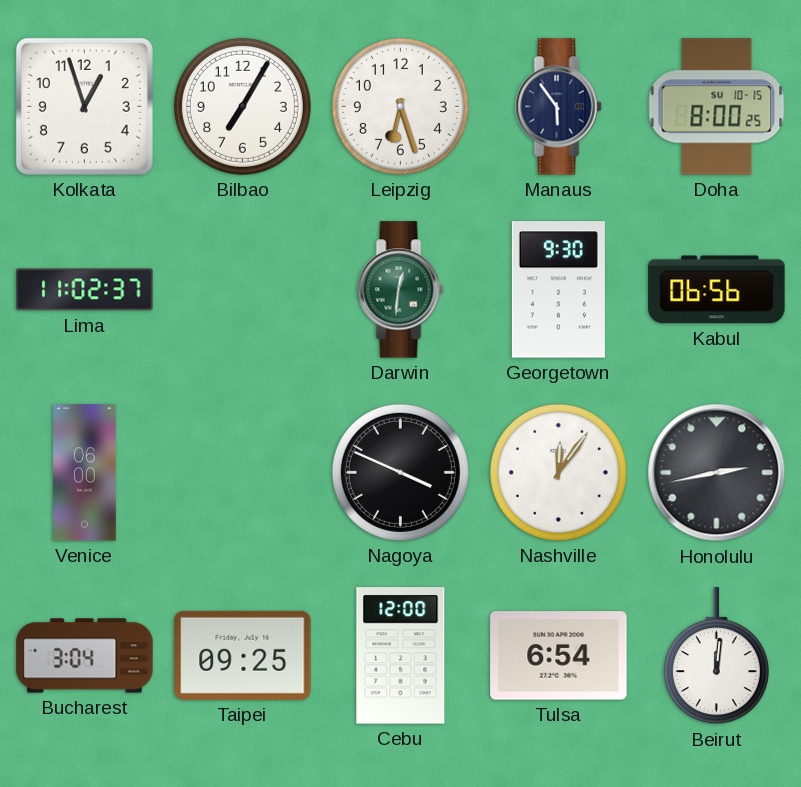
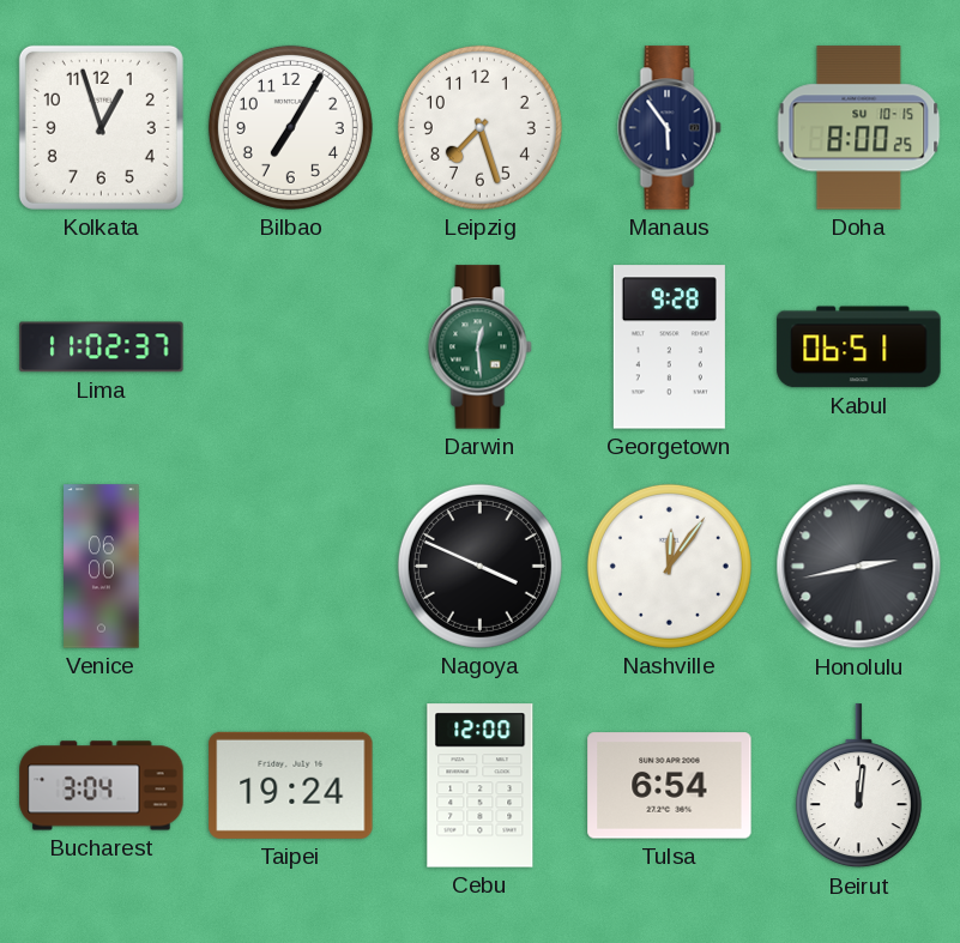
Leipzig: 6:27 -> 7:27 (479, 127)
Darwin: 12:31 -> 12:29 (481, 347)
Georgetown: 9:30 -> 9:28 (669, 347)
Kabul: 06:56 -> 06:51 (859, 347)
Taipei: 09:25 -> 19:24 (291, 785)
